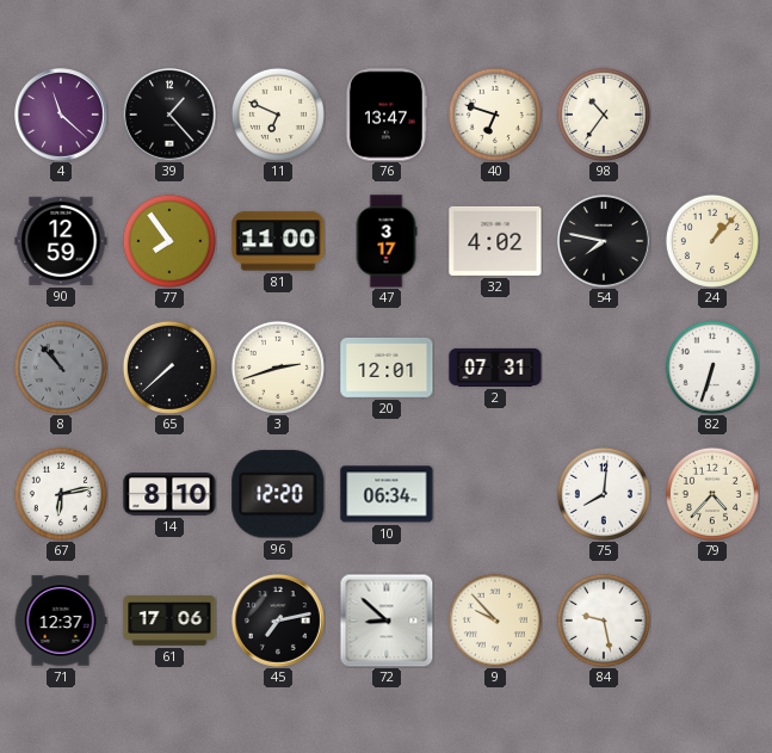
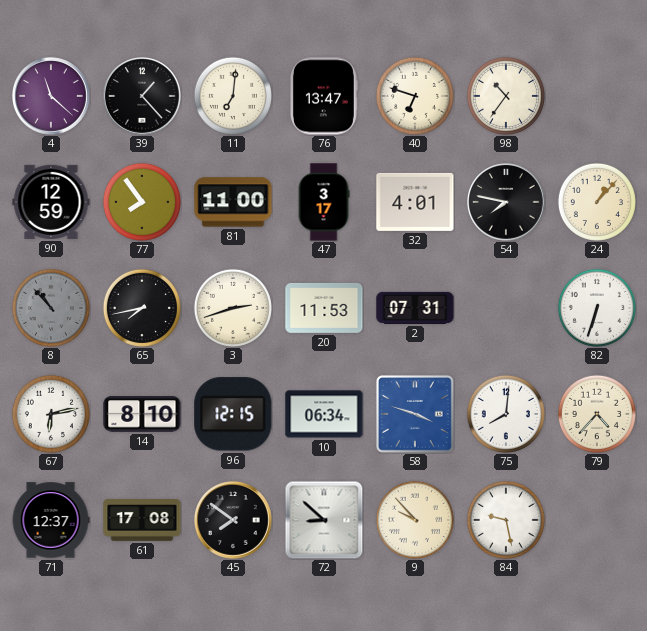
11: 6:49 -> 7:01 (233, 96)
32: 4:02 -> 4:01 (415, 202)
65: 7:38 -> 7:43 (142, 308)
20: 12:01 -> 11:53 (324, 308)
96: 12:20 -> 12:15 (233, 414)
58: none -> 3:48 (415, 414)
61: 17:06 -> 17:08 (142, 521)
45: 7:13 -> 7:51 (234, 521)
